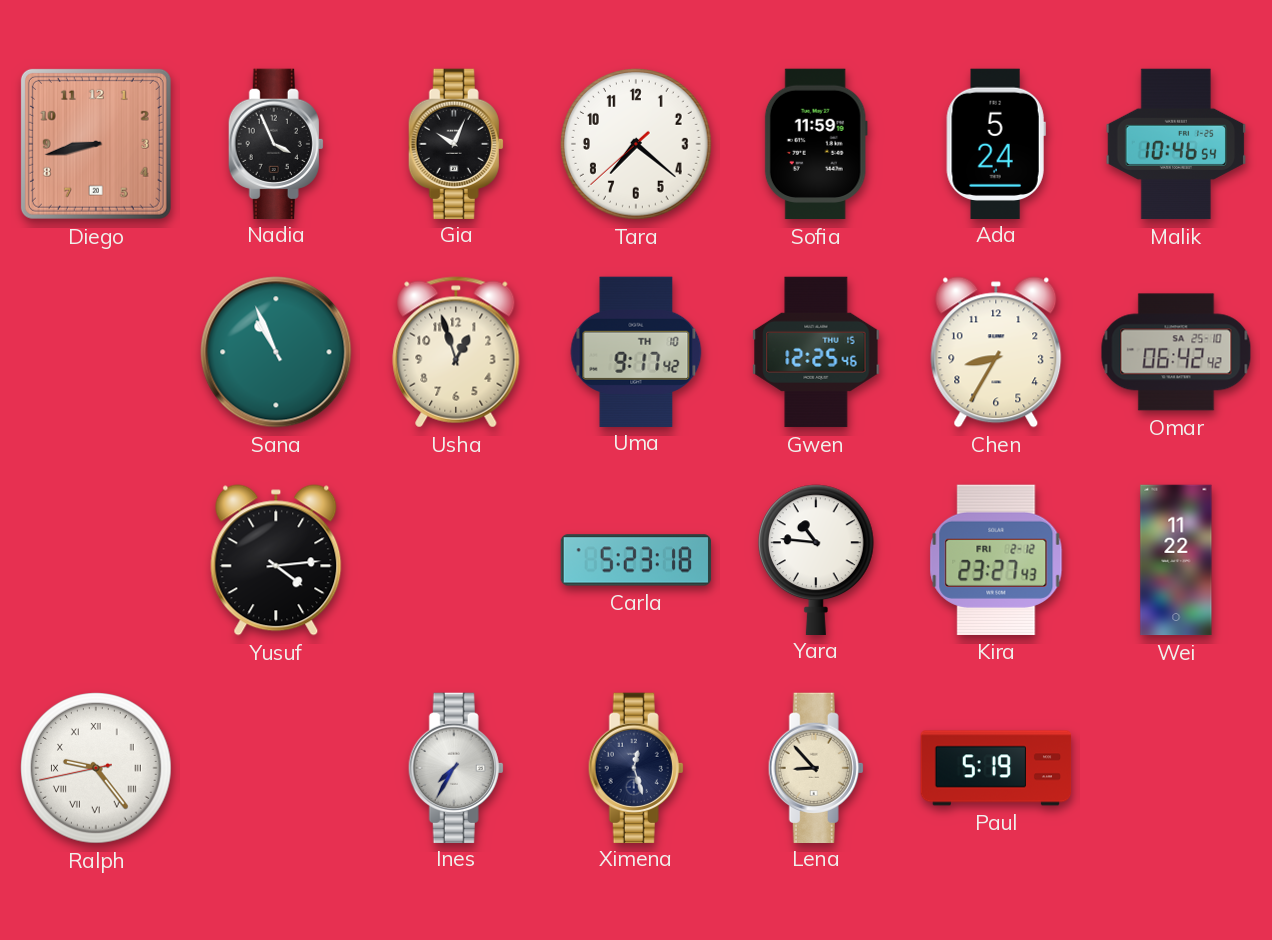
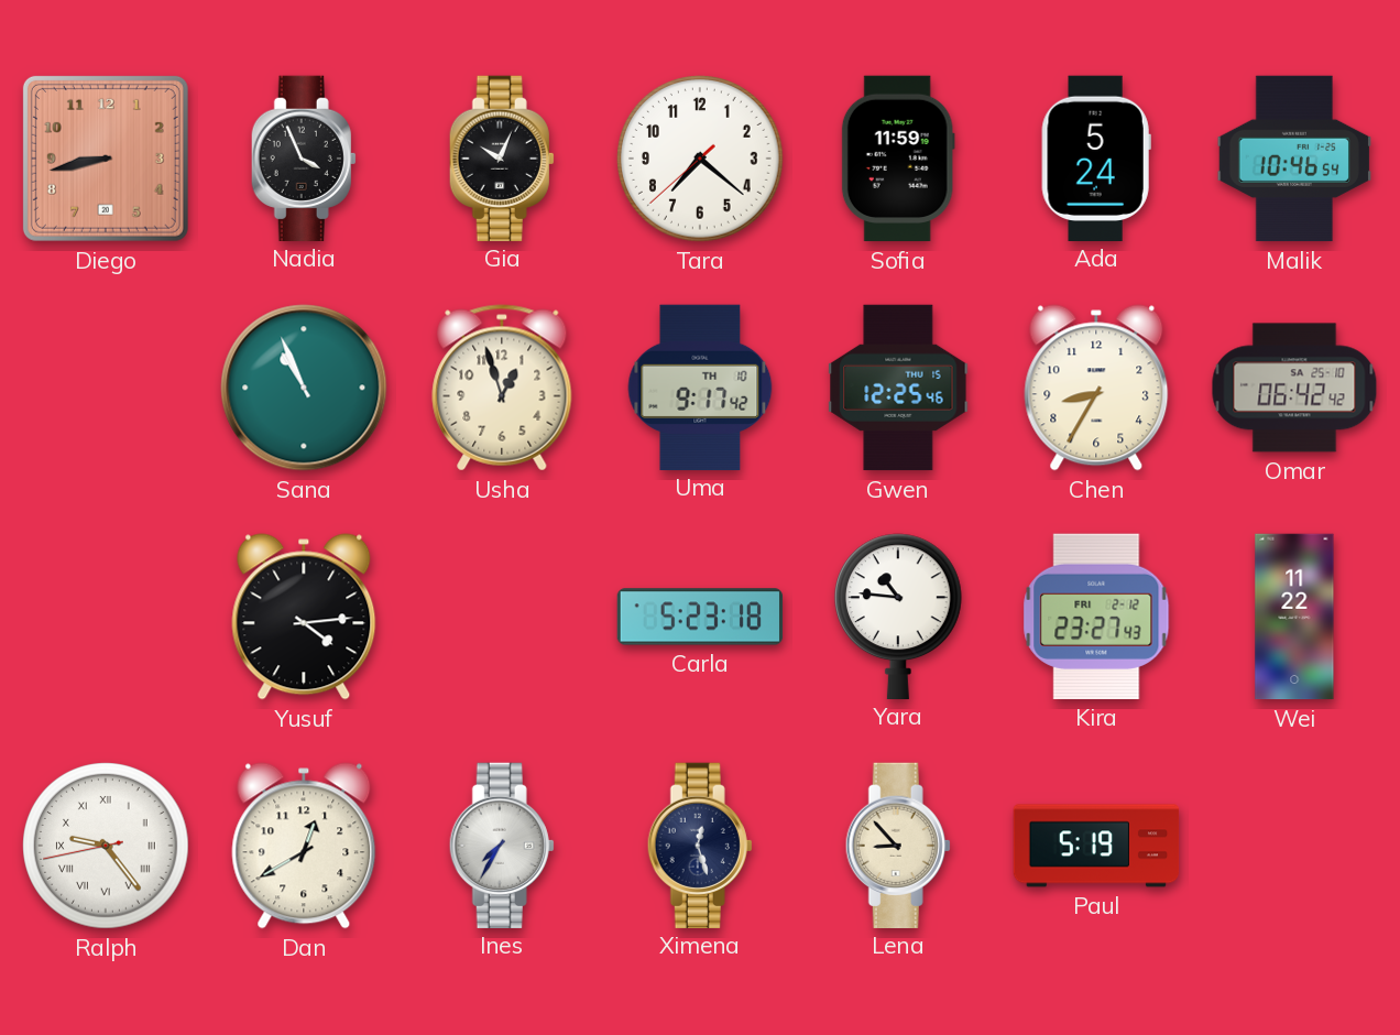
Dan: none -> 12:40 (304, 846)
